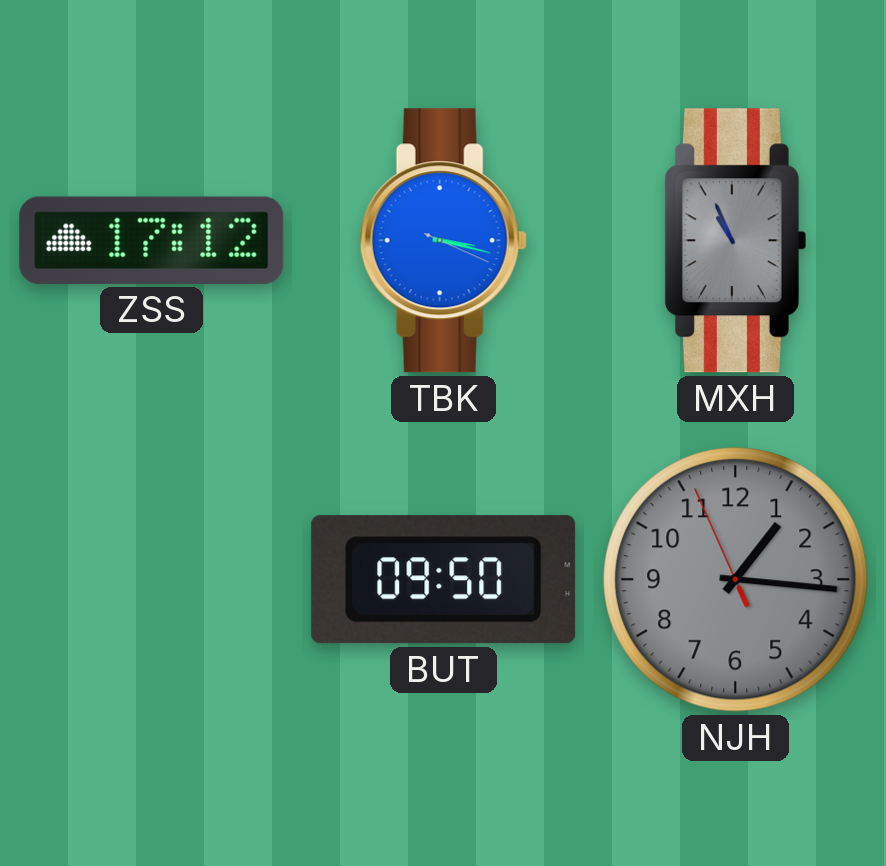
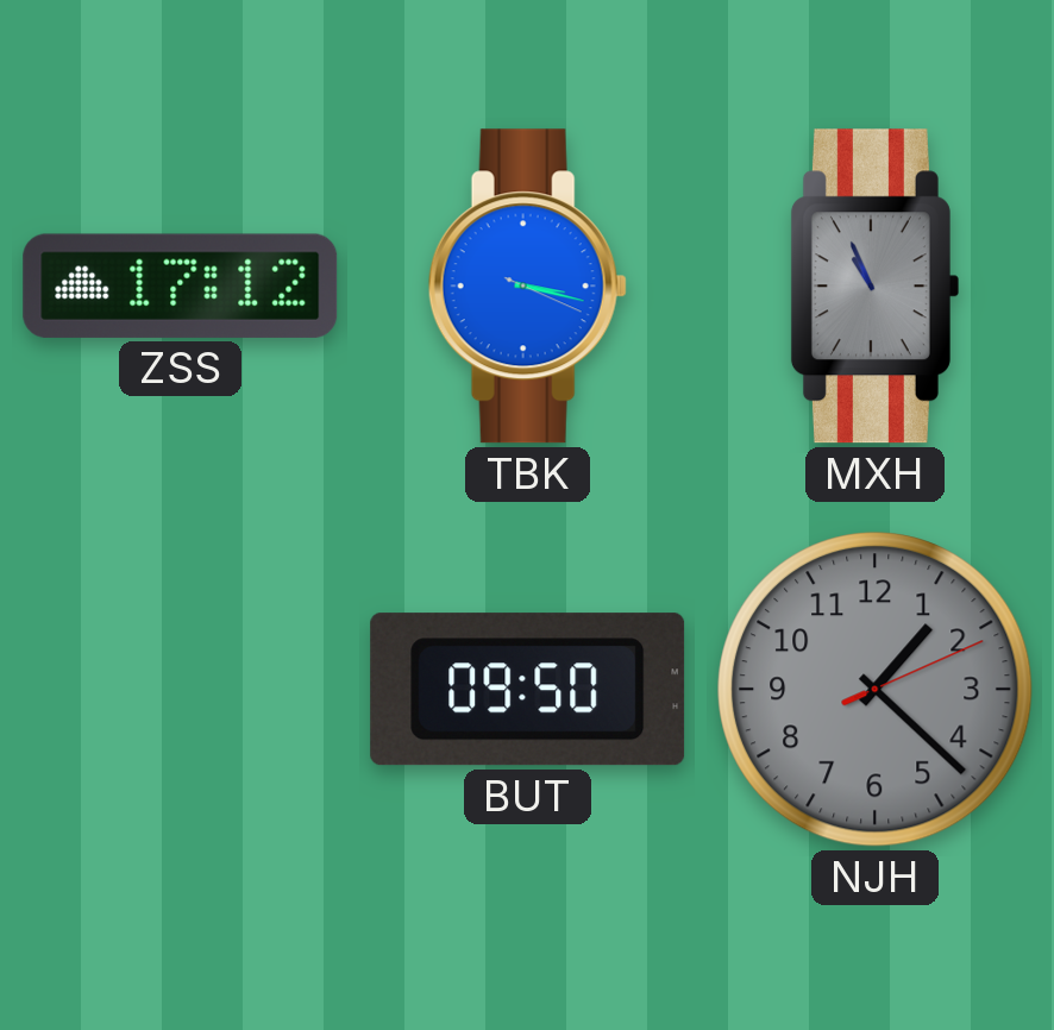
NJH: 1:15 -> 1:22 (876, 690)
